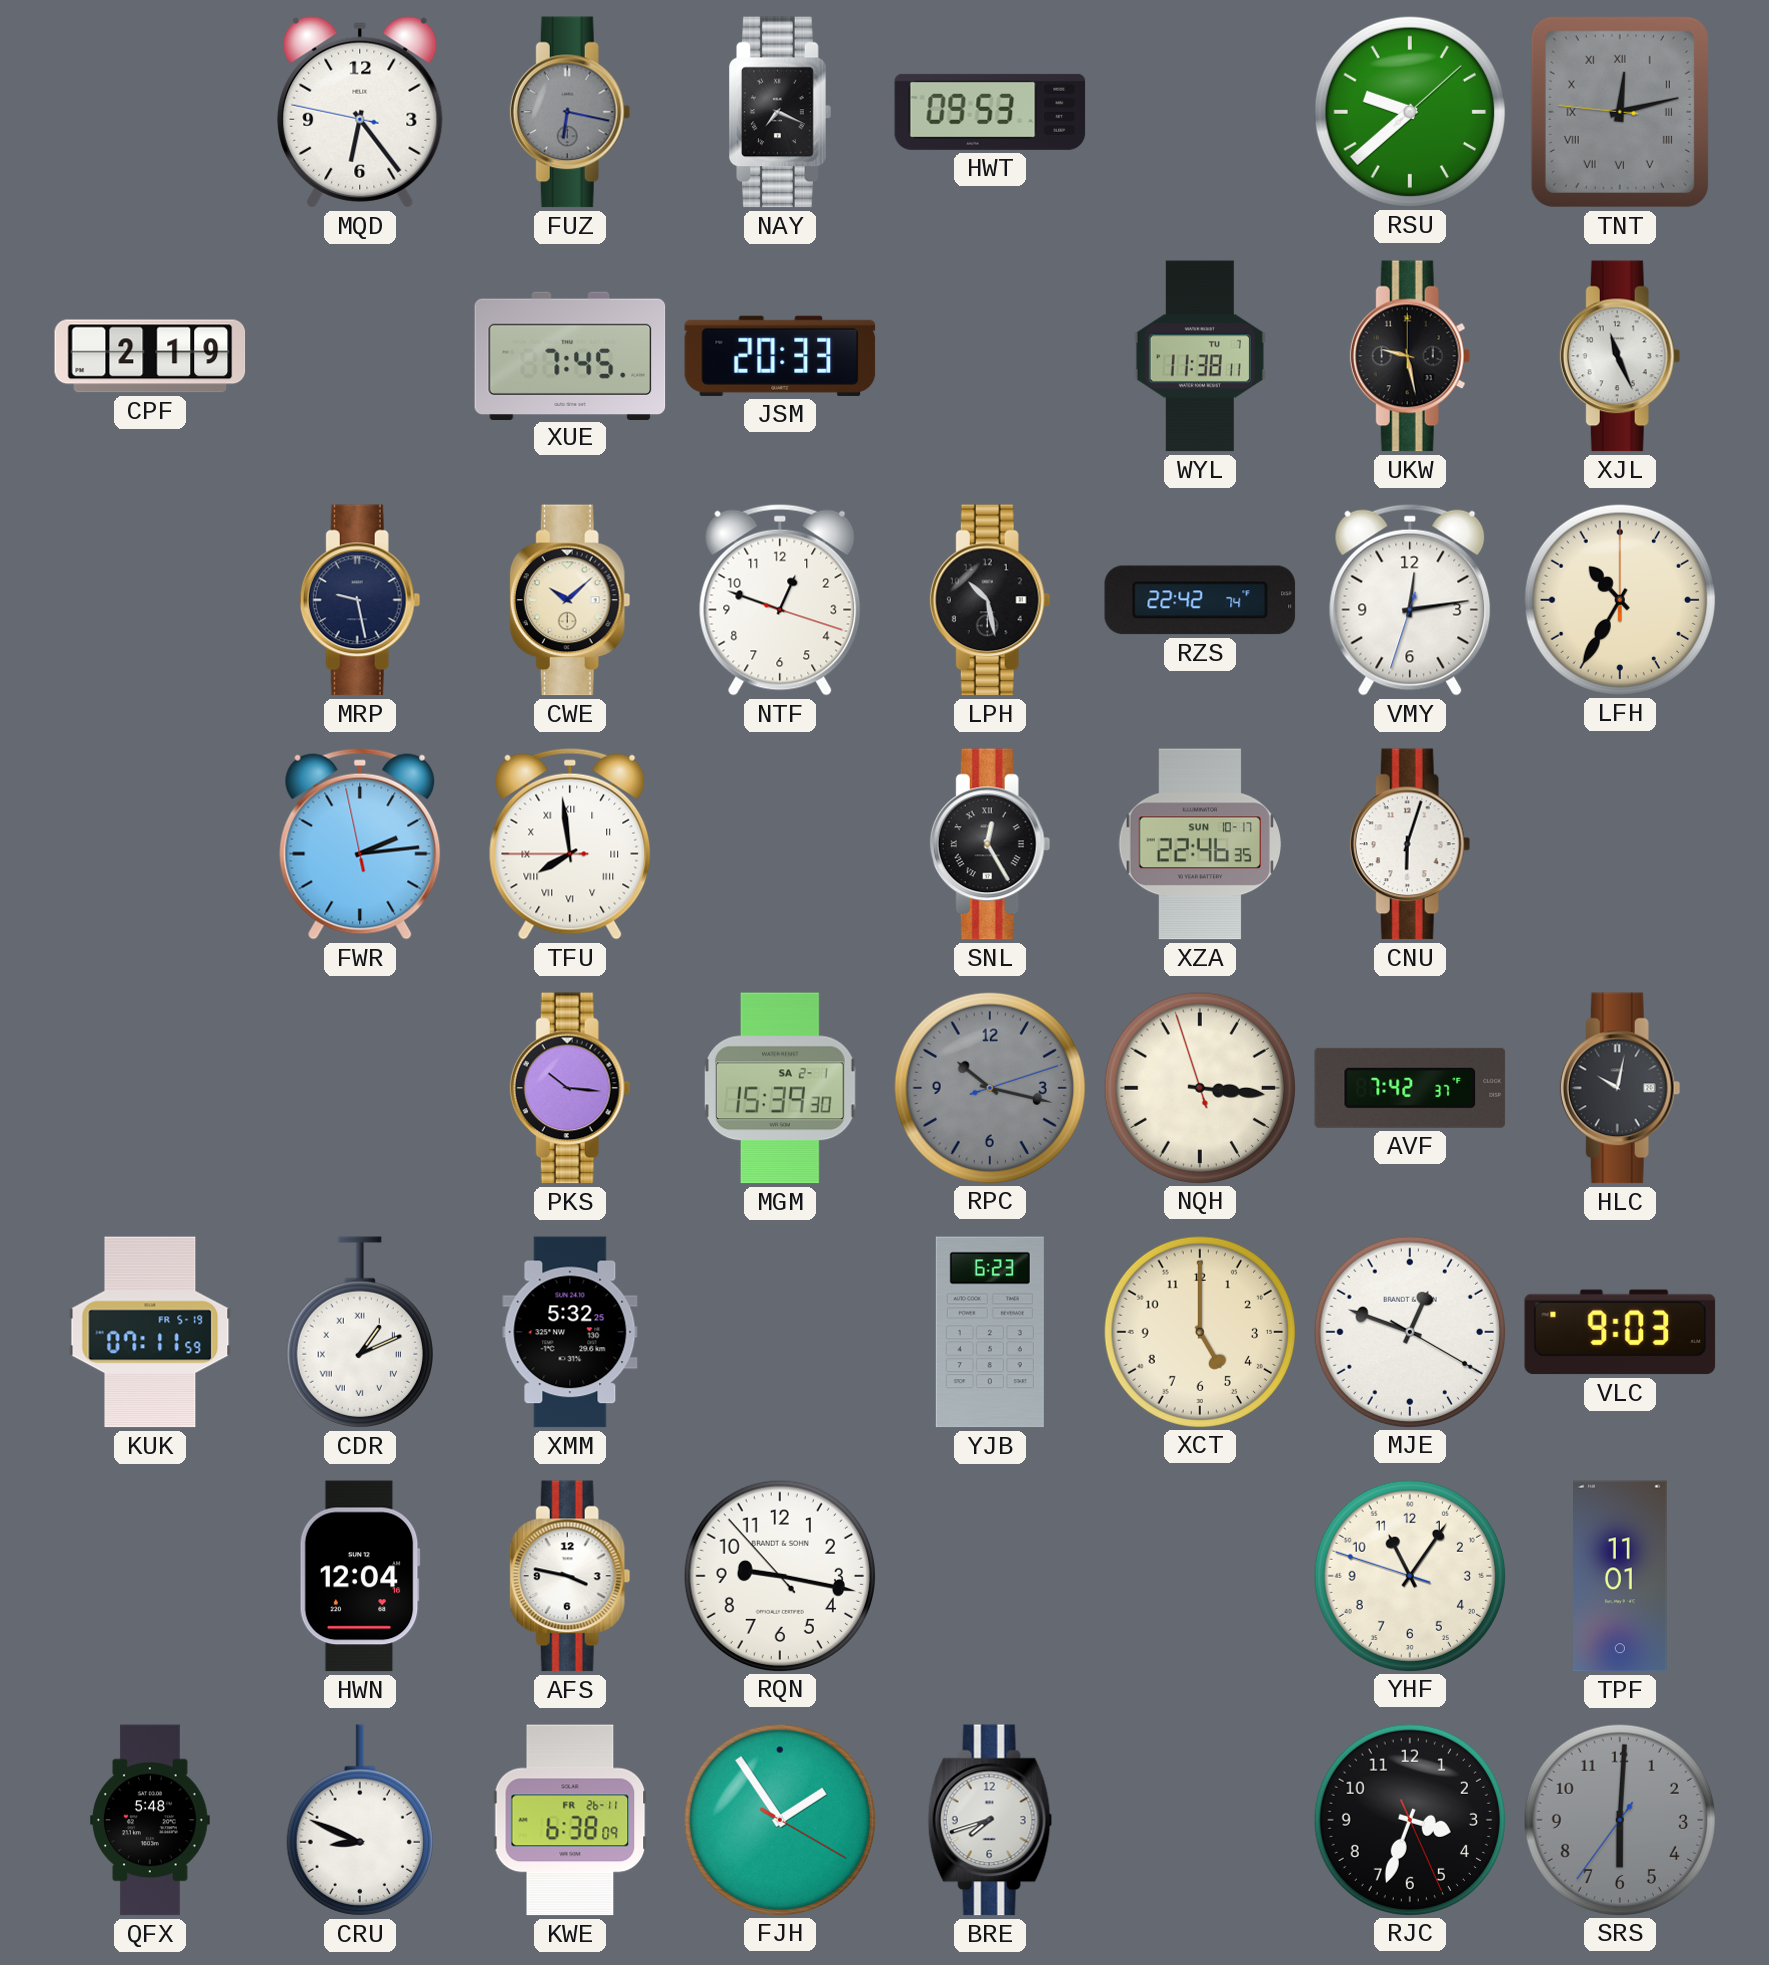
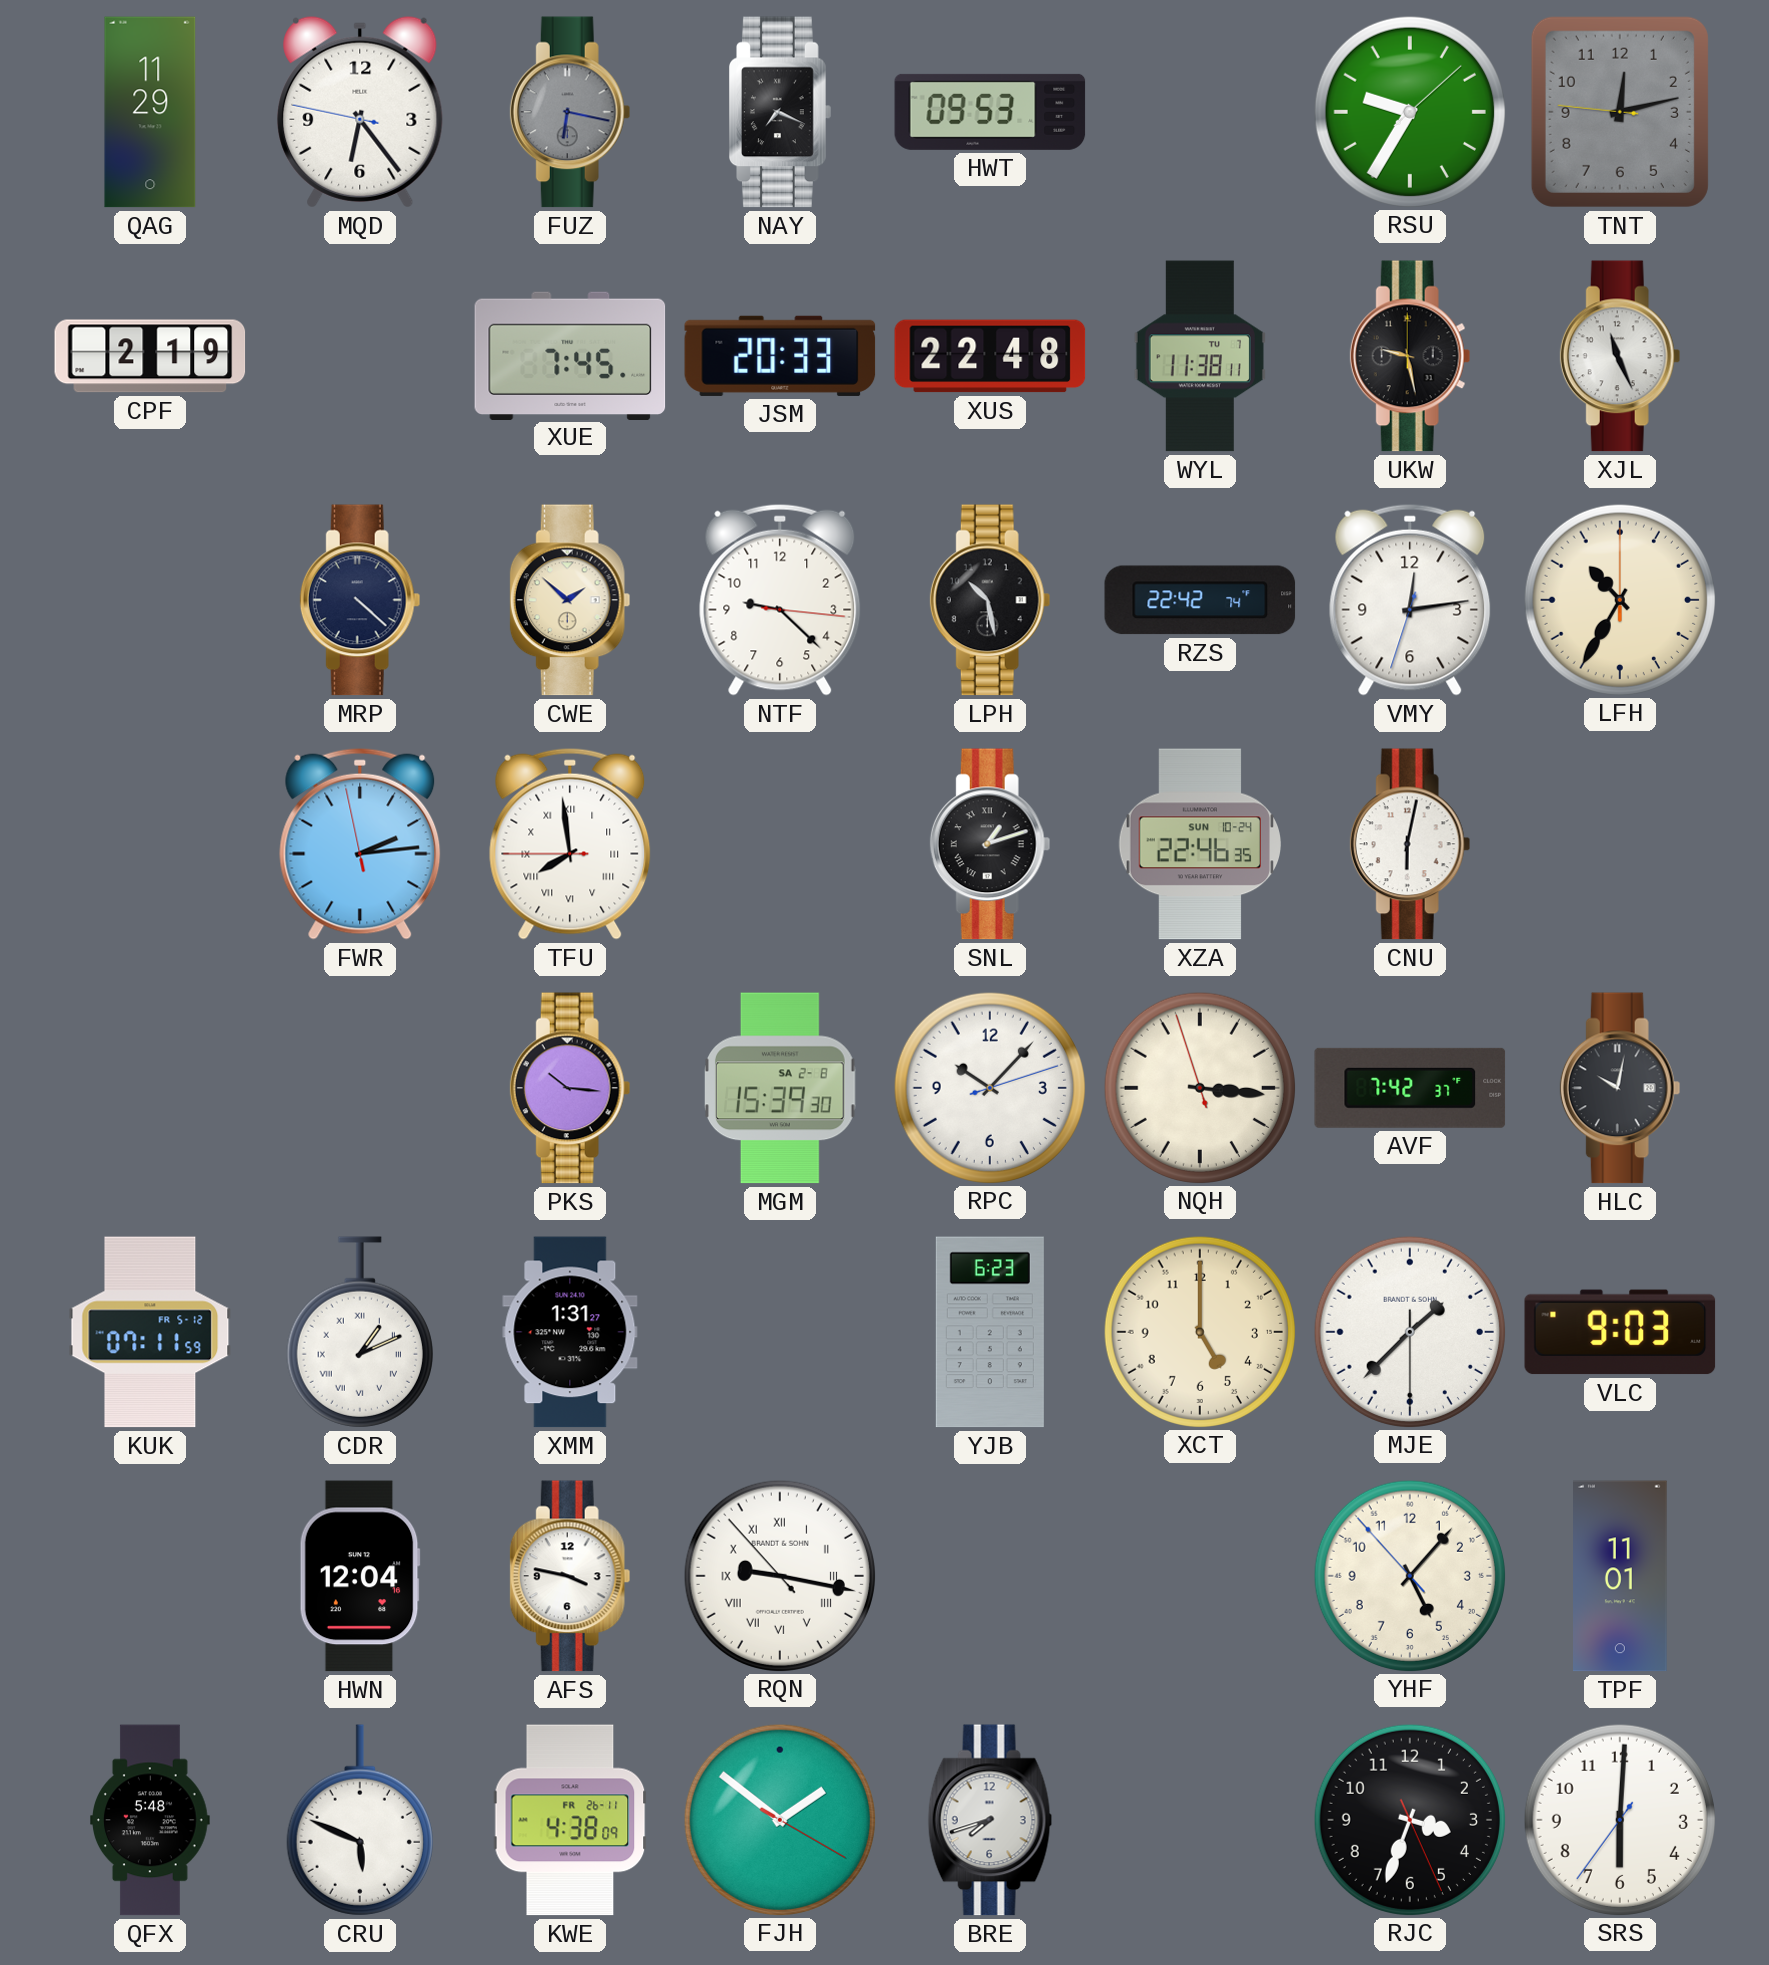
QAG: none -> 11:29 (150, 112)
RSU: 9:38 -> 9:35 (1409, 111)
TNT numerals: Roman -> Arabic (1620, 112)
XUS: none -> 22:48 (990, 356)
MRP: 9:28 -> 4:22 (360, 600)
CWE: 10:08 -> 1:52 (570, 600)
NTF: 12:48 -> 9:22 (780, 600)
SNL: 12:25 -> 1:12 (990, 844)
XZA date: SUN 10-17 -> SUN 10-24 (1199, 844)
CNU: 6:03 -> 6:02 (1410, 844)
MGM date: SA 2-1 -> SA 2-8 (780, 1088)
RPC: 10:17 -> 10:07 (989, 1087)
RPC dial: grey -> white (989, 1087)
KUK date: FR 5-19 -> FR 5-12 (150, 1332)
XMM: 5:32 -> 1:31 (570, 1332)
MJE: 12:48 -> 1:37 (1409, 1331)
RQN numerals: Arabic -> Roman (779, 1575)
YHF: 11:05 -> 5:06 (1409, 1575)
CRU: 8:49 -> 5:49 (360, 1820)
KWE: 6:38 -> 4:38 (570, 1820)
FJH: 1:54 -> 1:51 (779, 1819)
SRS dial: grey -> white (1619, 1819)
